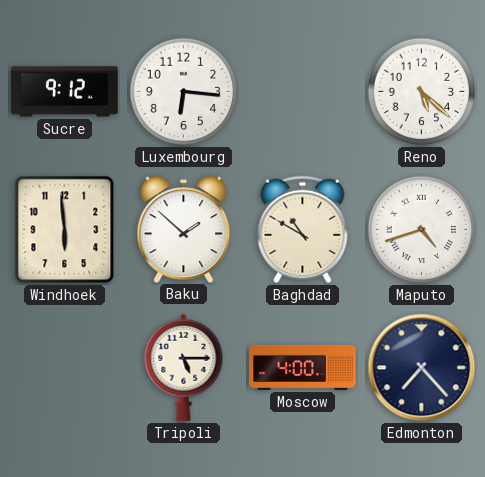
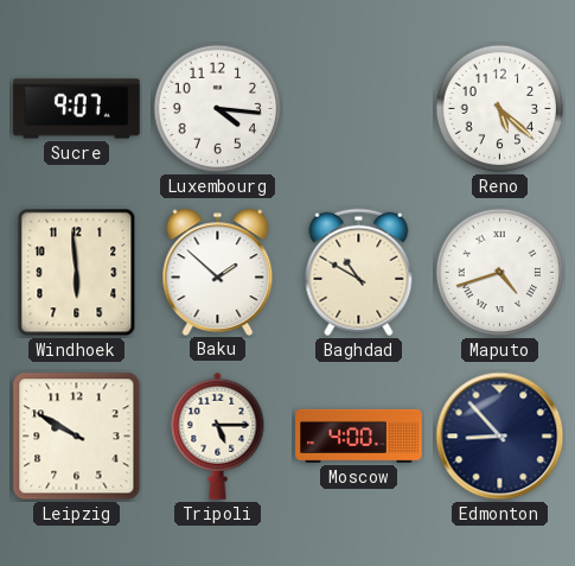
Sucre: 9:12 -> 9:07 (77, 109)
Luxembourg: 6:16 -> 4:16 (218, 109)
Leipzig: none -> 9:50 (77, 437)
Edmonton: 7:23 -> 8:53 (500, 437)
